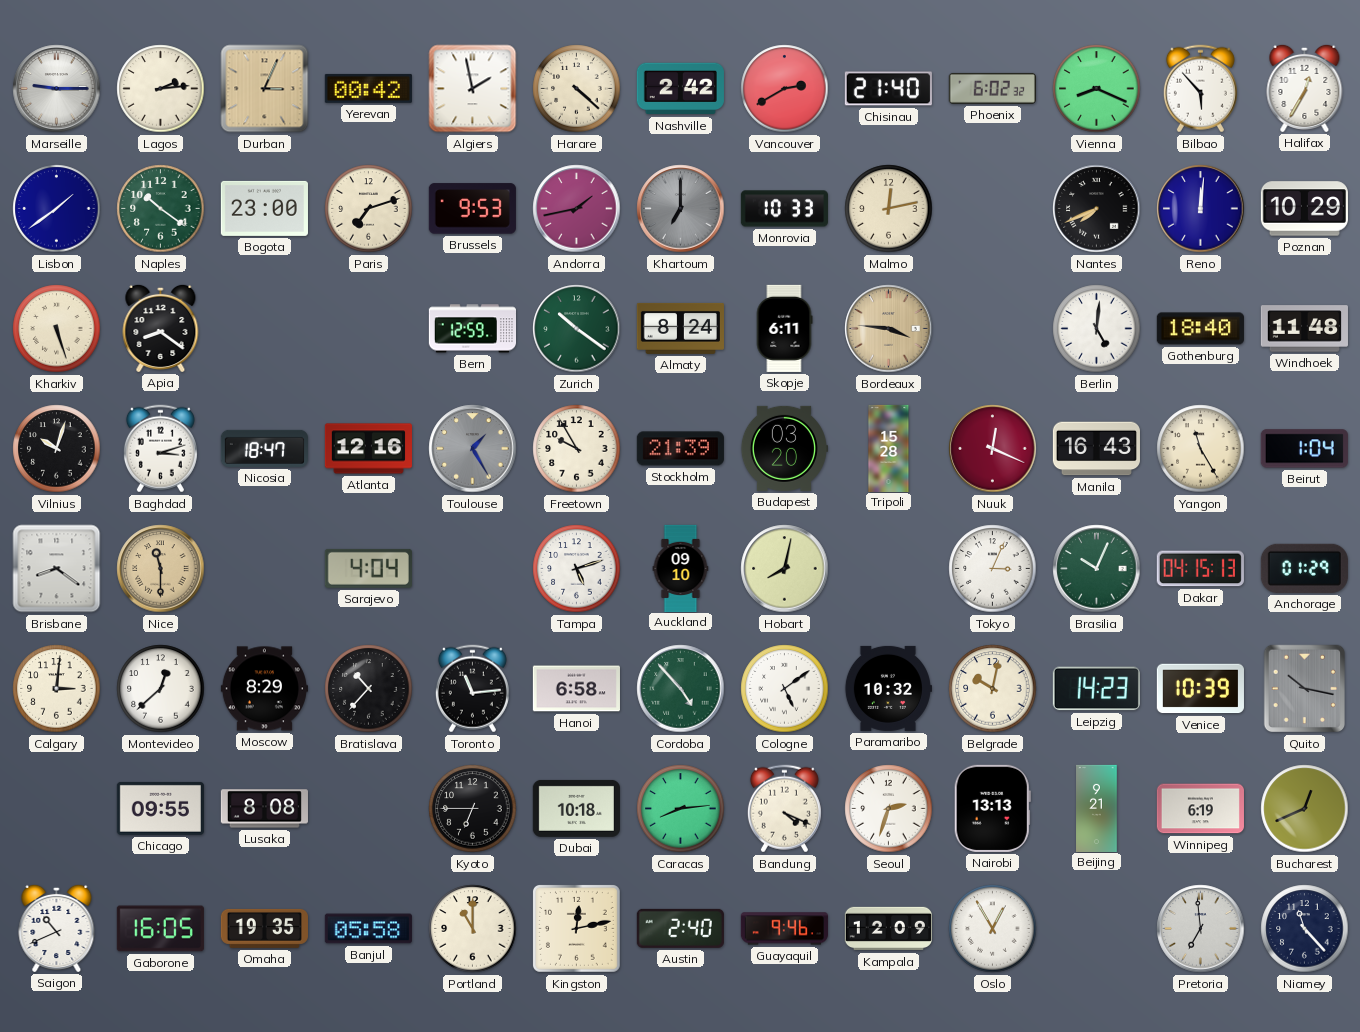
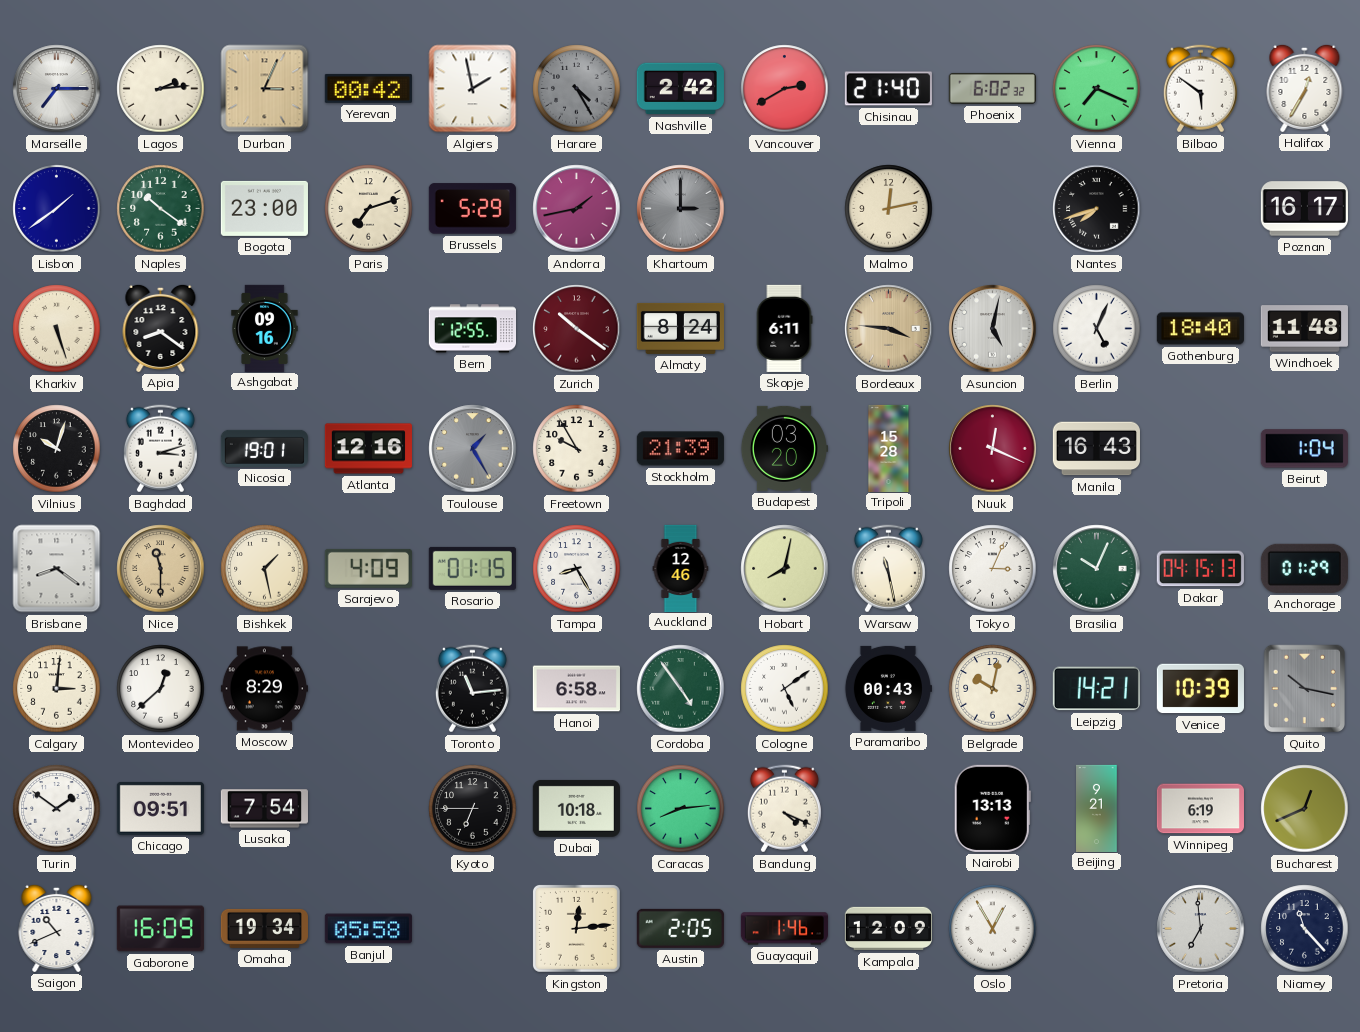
Marseille: 9:15 -> 7:15 (57, 89)
Harare: 4:22 -> 4:25 (577, 89)
Harare dial: cream -> grey (577, 89)
Vienna: 8:19 -> 7:19 (1097, 89)
Bilbao: 5:53 -> 5:51 (1200, 89)
Brussels: 9:53 -> 5:29 (472, 209)
Khartoum: 7:00 -> 3:00 (681, 209)
Monrovia: 10:33 -> none (784, 209)
Nantes: 7:41 -> 7:42 (1097, 209)
Reno: 12:01 -> none (1201, 209)
Poznan: 10:29 -> 16:17 (1304, 209)
Ashgabat: none -> 09:16 (265, 328)
Bern: 12:59 -> 12:55 (472, 329)
Zurich dial: green -> burgundy (577, 329)
Asuncion: none -> 5:02 (993, 329)
Berlin: 5:01 -> 5:04 (1097, 329)
Nicosia: 18:47 -> 19:01 (264, 448)
Yangon: 11:25 -> none (1201, 449)
Bishkek: none -> 1:28 (265, 569)
Sarajevo: 4:04 -> 4:09 (368, 568)
Rosario: none -> 01:15 (472, 568)
Tampa: 5:12 -> 8:25 (577, 569)
Auckland: 09:10 -> 12:46 (681, 568)
Warsaw: none -> 11:28 (888, 569)
Bratislava: 10:37 -> none (369, 689)
Cordoba: 4:53 -> 4:54 (681, 689)
Paramaribo: 10:32 -> 00:43 (888, 688)
Leipzig: 14:23 -> 14:21 (1096, 689)
Turin: none -> 1:51 (57, 809)
Chicago: 09:55 -> 09:51 (160, 808)
Lusaka: 8:08 -> 7:54 (264, 809)
Seoul: 2:33 -> none (889, 809)
Gaborone: 16:05 -> 16:09 (160, 929)
Omaha: 19:35 -> 19:34 (264, 928)
Portland: 11:00 -> none (473, 929)
Kingston: 12:13 -> 12:14 (576, 928)
Austin: 2:40 -> 2:05 (680, 928)
Guayaquil: 9:46 -> 1:46 (784, 929)
